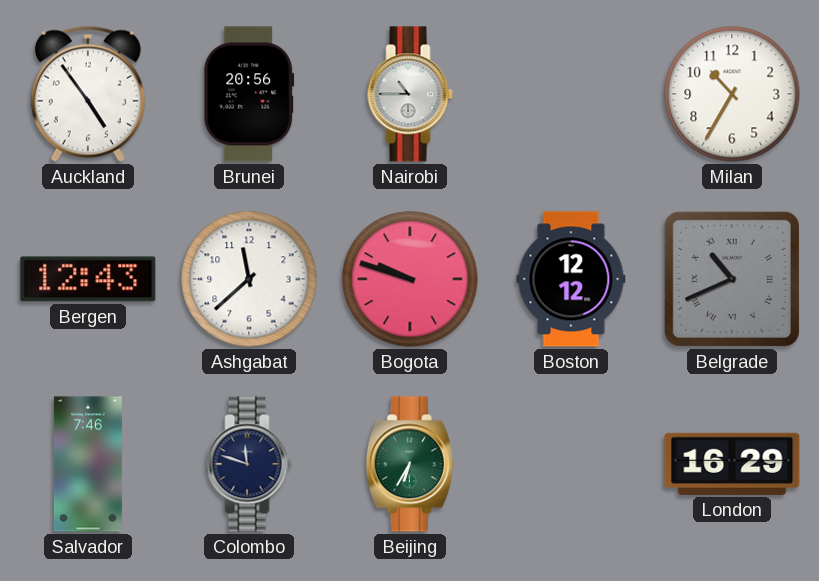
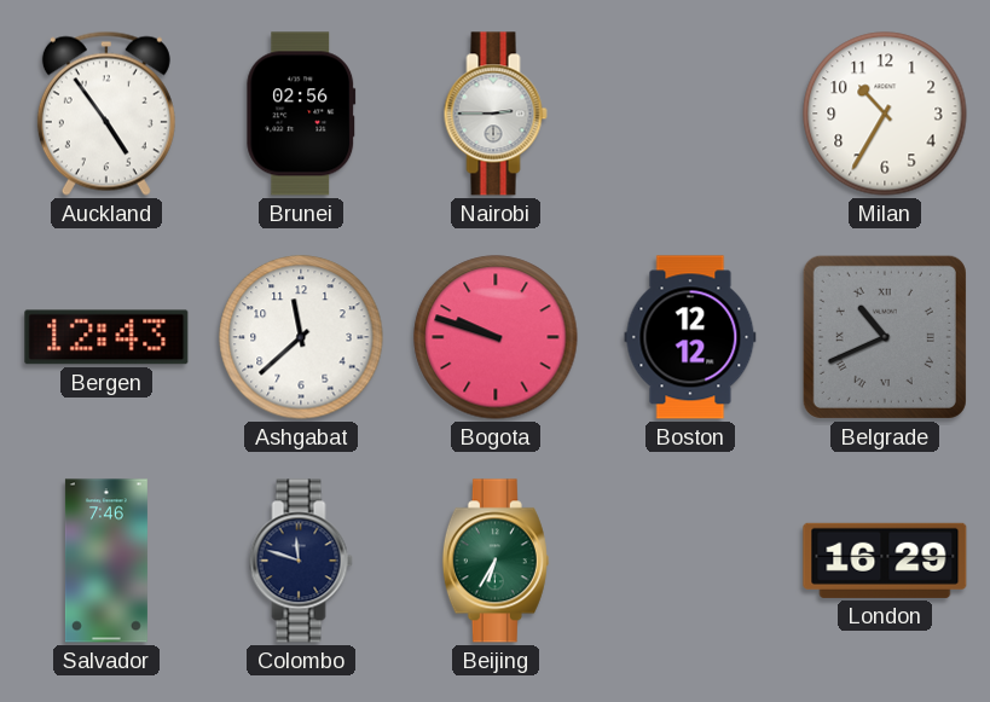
Brunei: 20:56 -> 02:56 (301, 114)
Nairobi: 10:45 -> 2:45 (496, 114)
